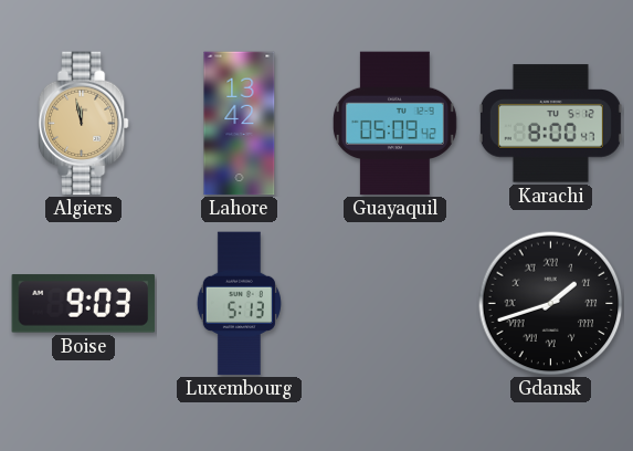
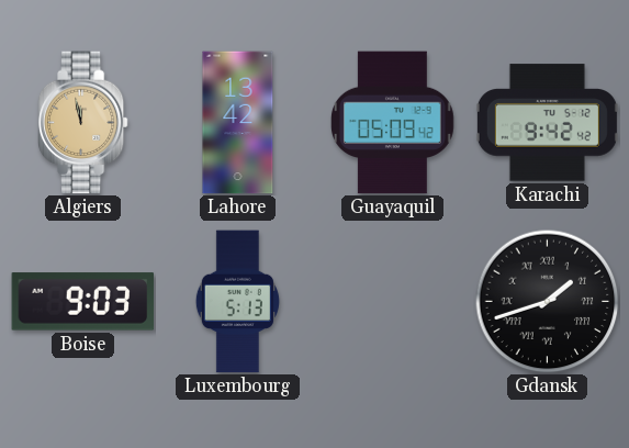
Karachi: 8:00 -> 9:42 (547, 123)
